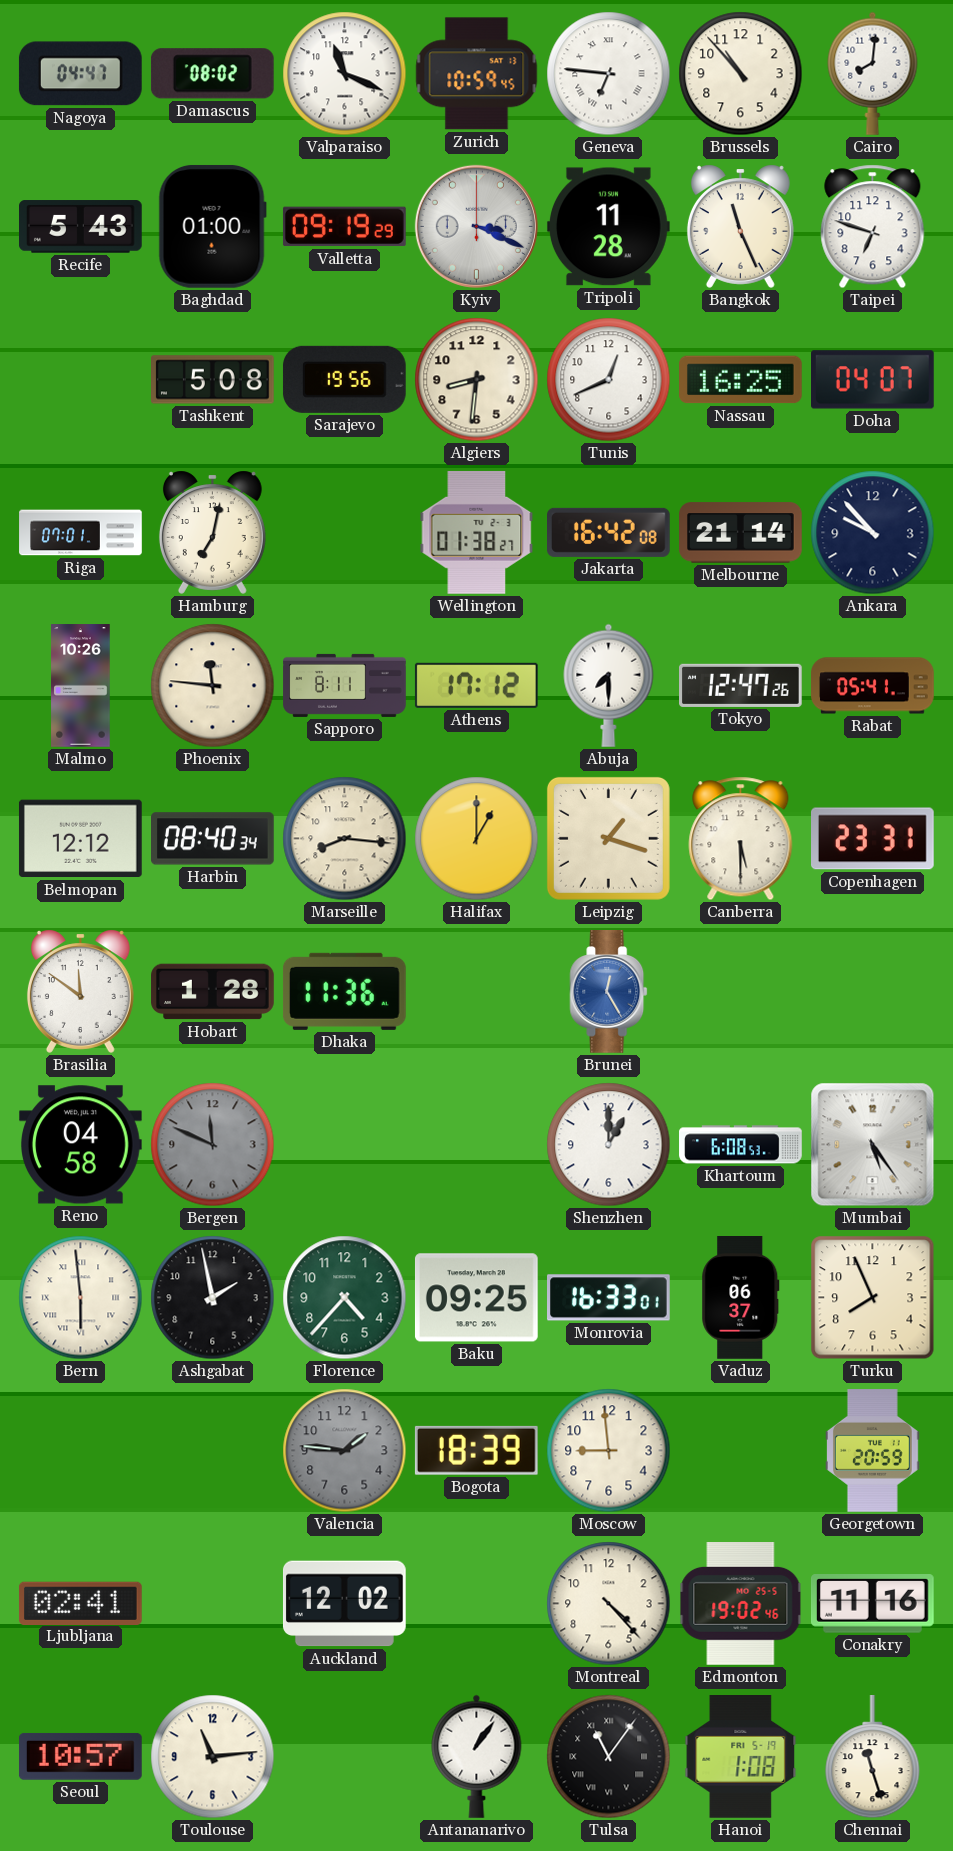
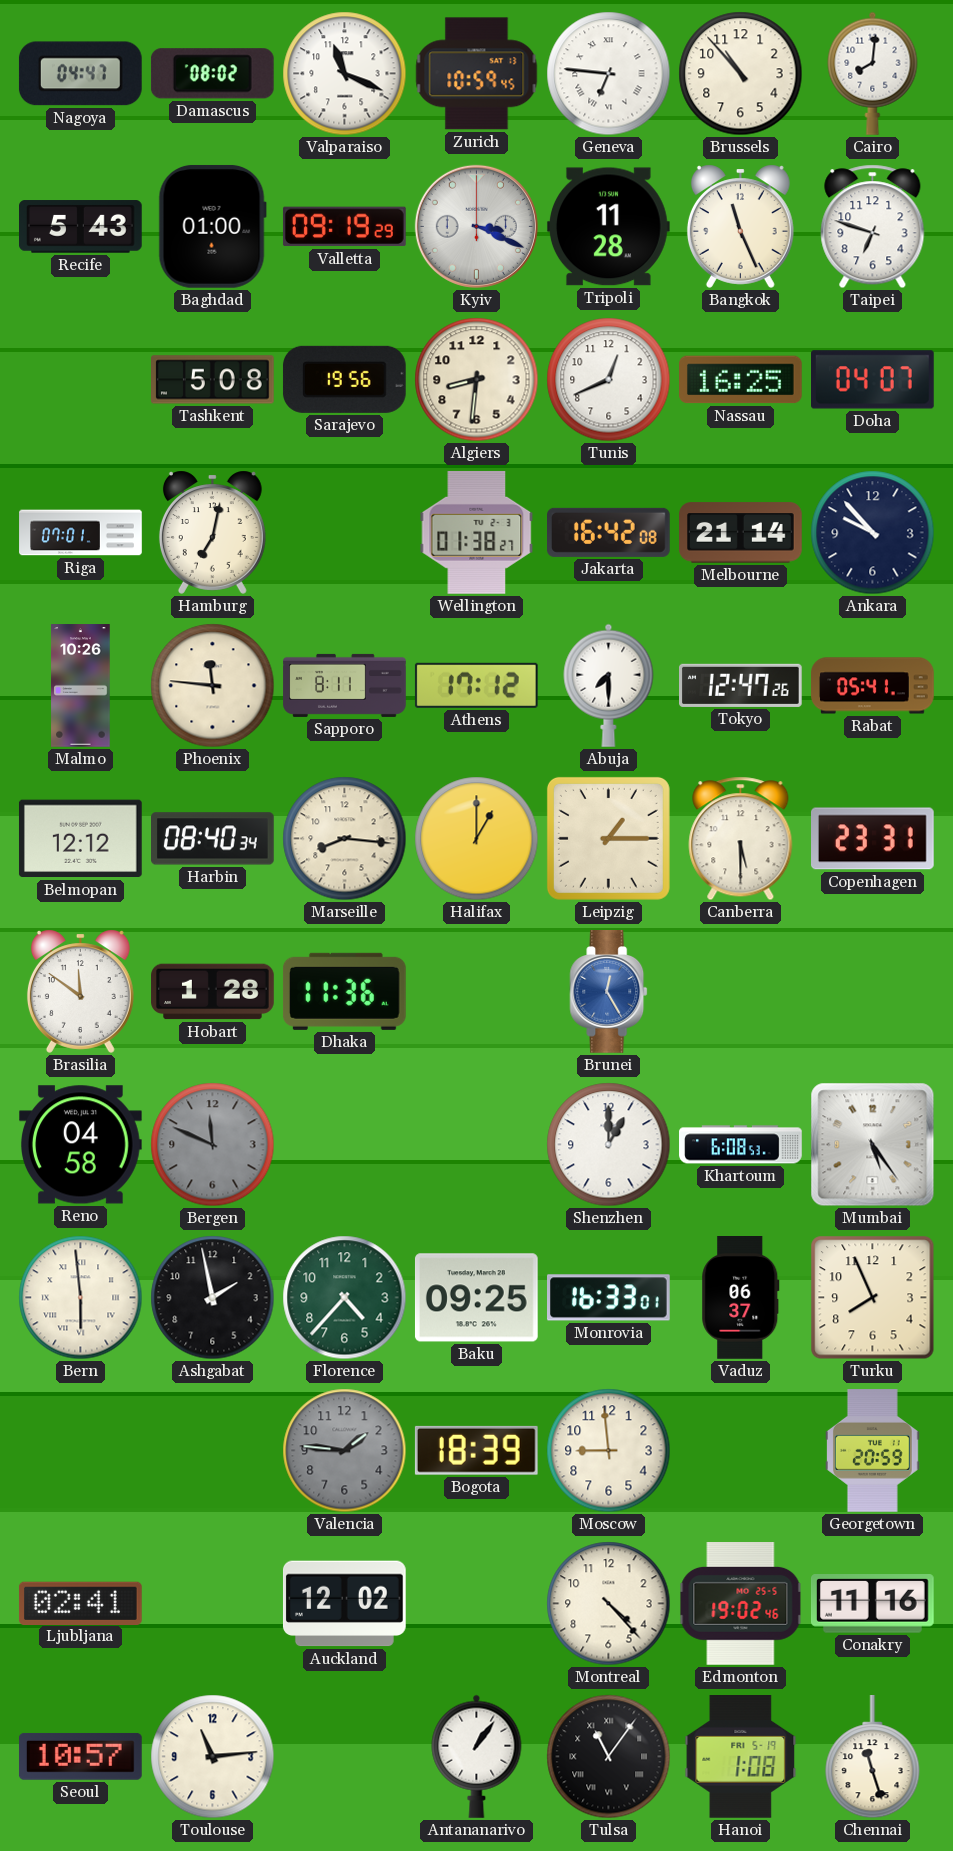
Leipzig: 1:18 -> 1:15 (608, 838)
